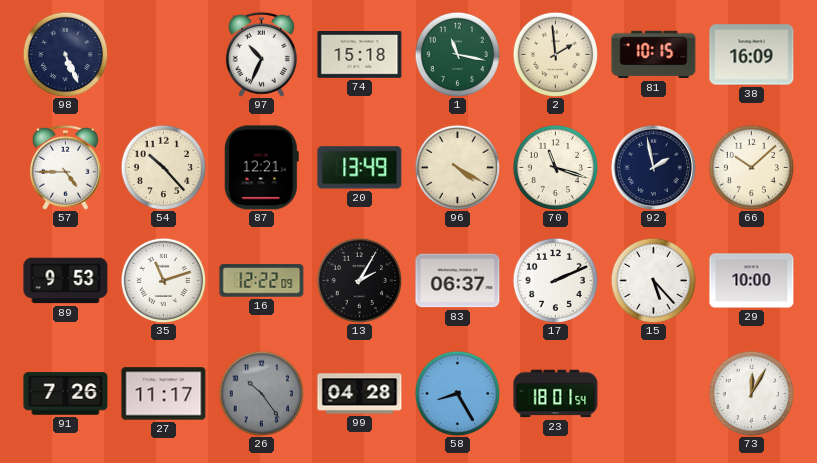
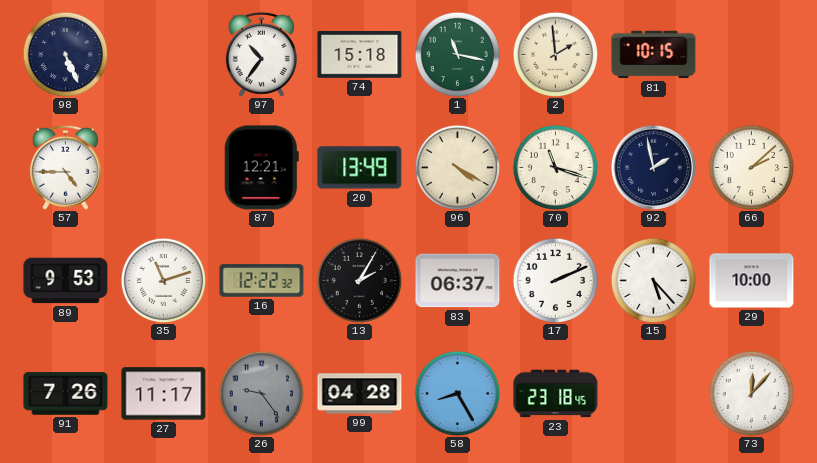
97: 10:34 -> 10:36 (261, 54)
38: 16:09 -> none (752, 55)
54: 10:23 -> none (163, 167)
66: 10:08 -> 2:08 (751, 167)
16: 12:22:09 -> 12:22:32 (262, 281)
26: 10:24 -> 9:24 (261, 393)
23: 18:01 -> 23:18 (556, 394)
73: 12:05 -> 12:07 (751, 393)
